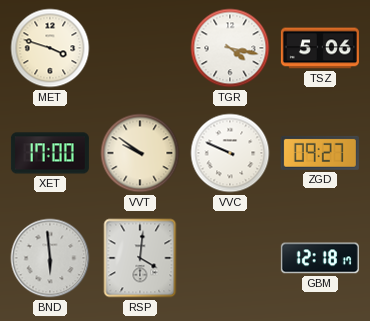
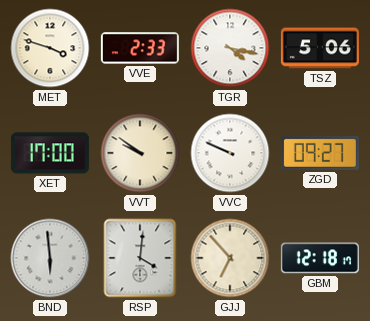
VVE: none -> 2:33 (140, 48)
GJJ: none -> 6:53 (230, 258)
